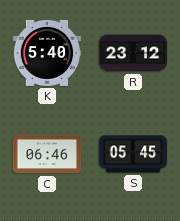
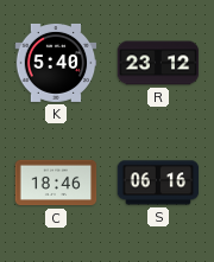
C: 06:46 -> 18:46 (56, 183)
S: 05:45 -> 06:16 (158, 183)
